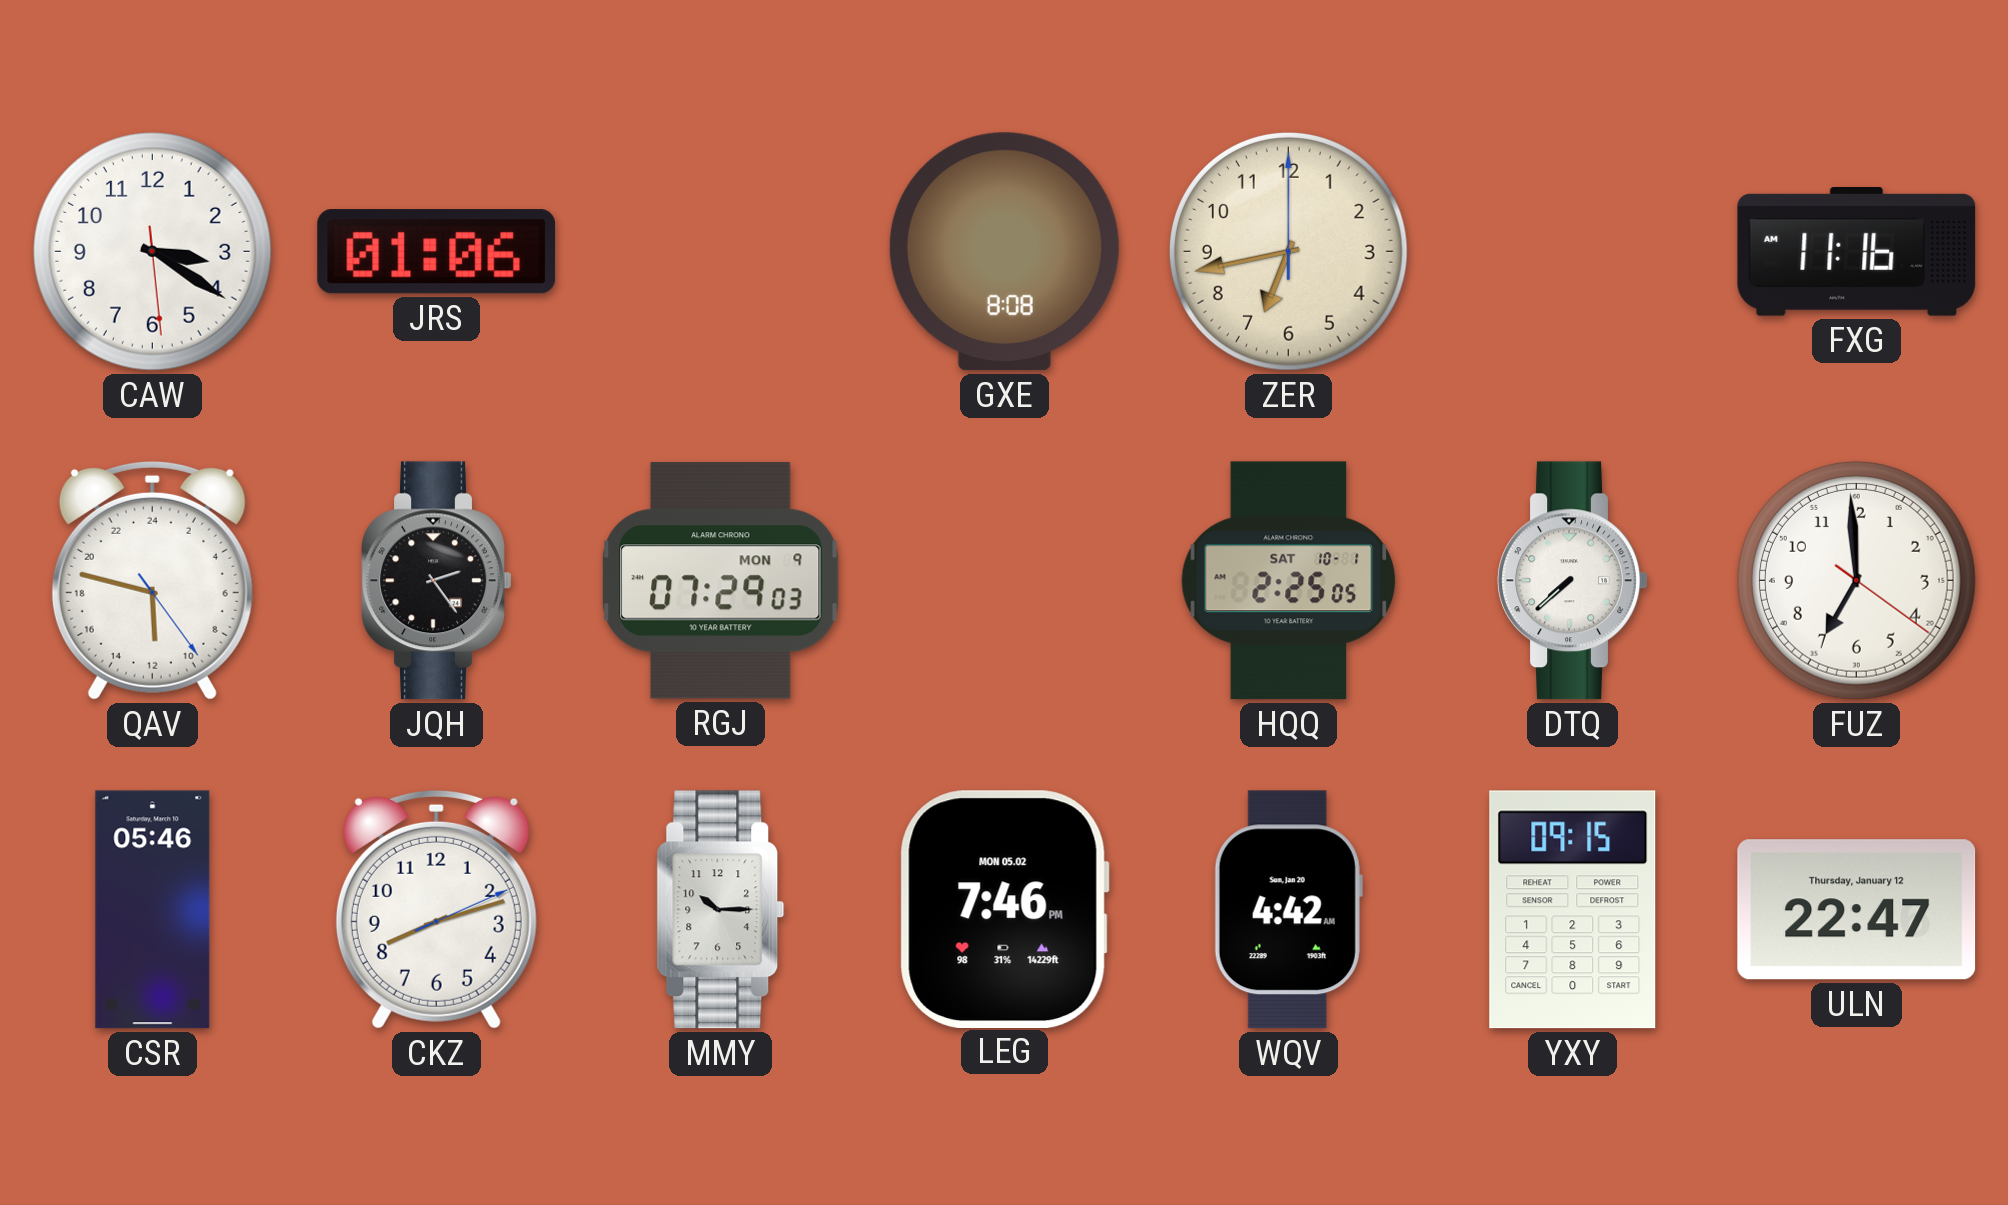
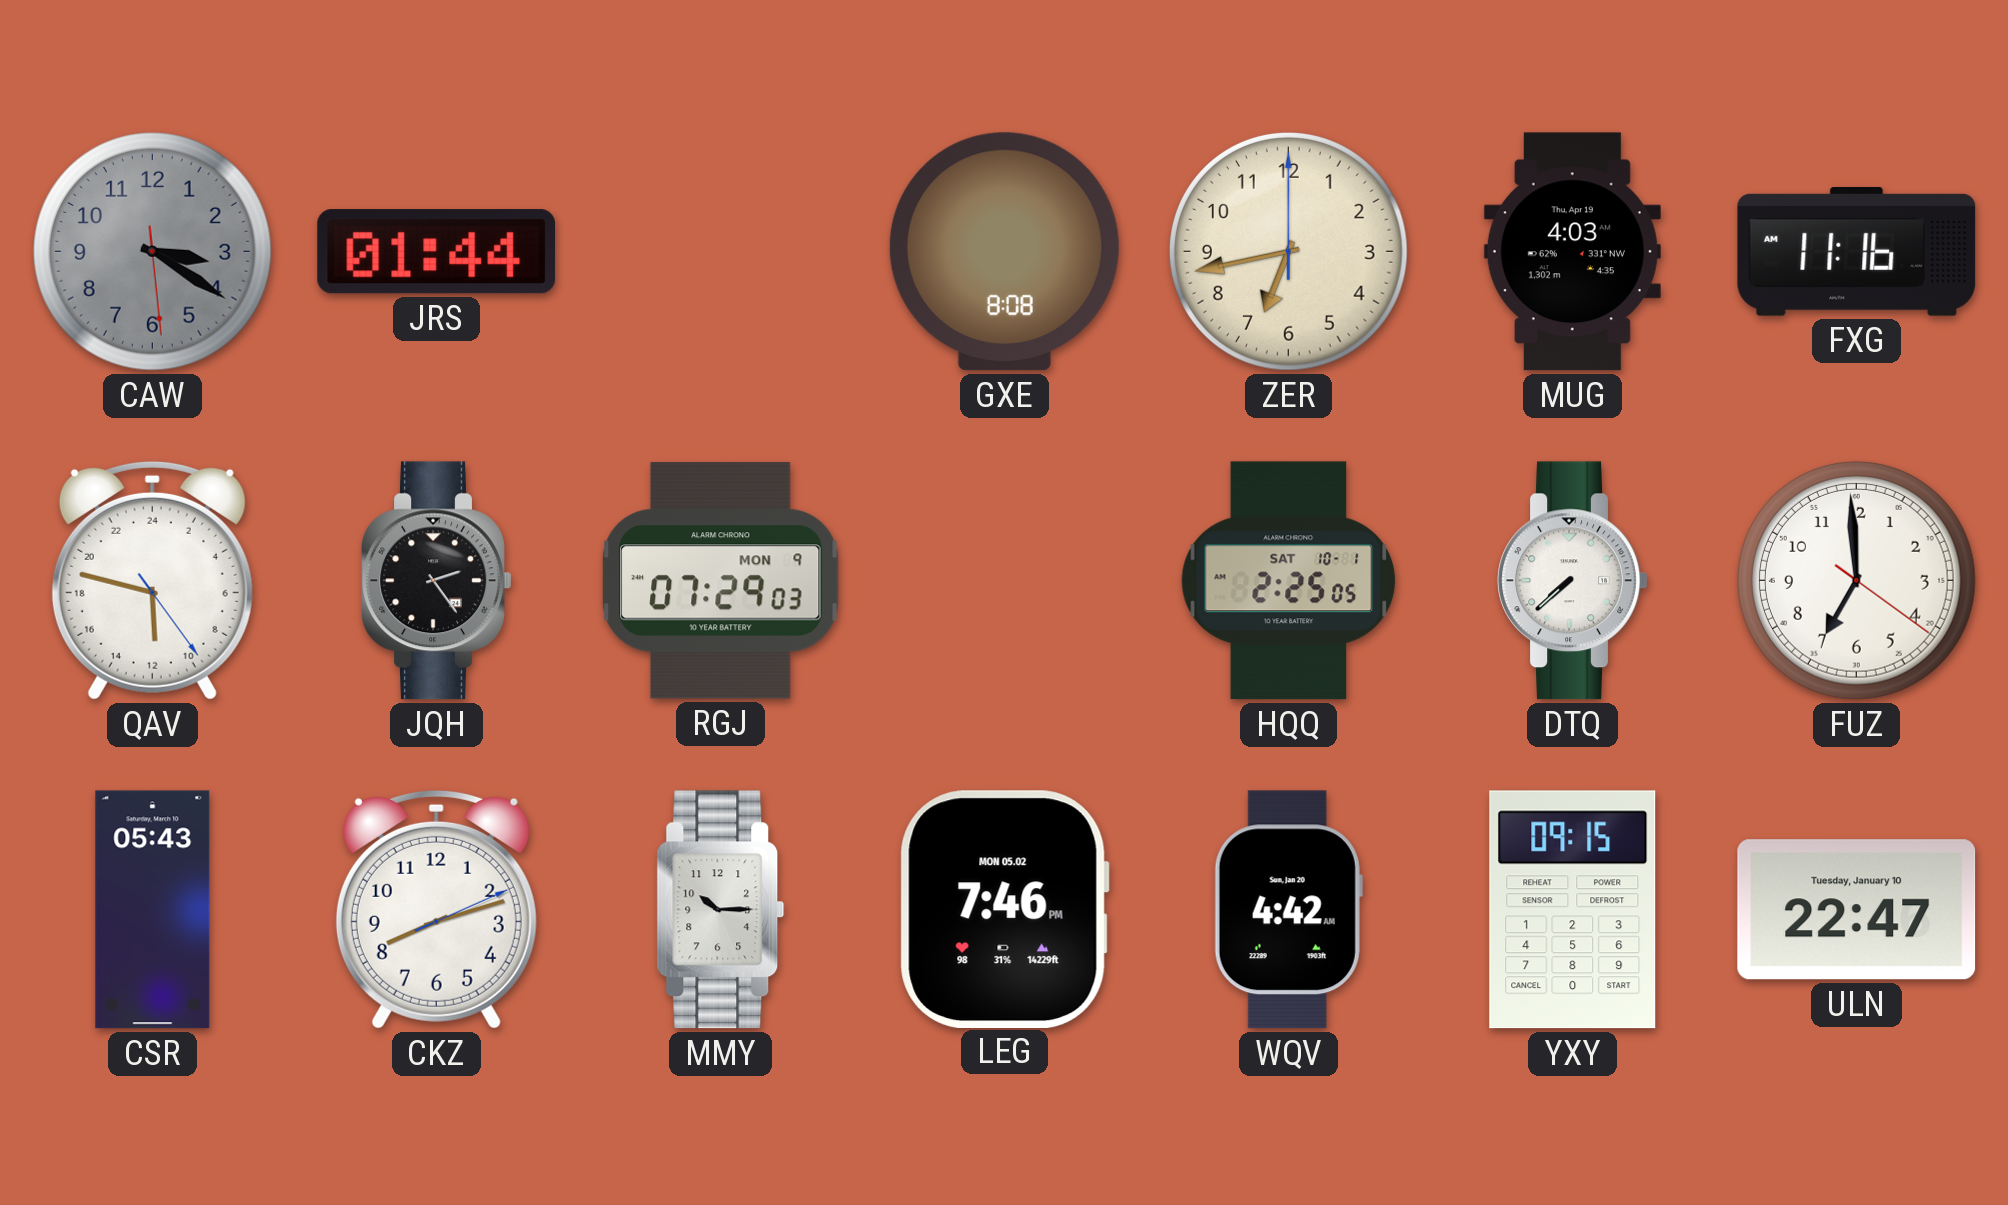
CAW dial: white -> grey (152, 251)
JRS: 01:06 -> 01:44 (437, 252)
MUG: none -> 4:03 (1572, 252)
CSR: 05:46 -> 05:43 (153, 910)
ULN date: Thursday, January 12 -> Tuesday, January 10 (1857, 910)
